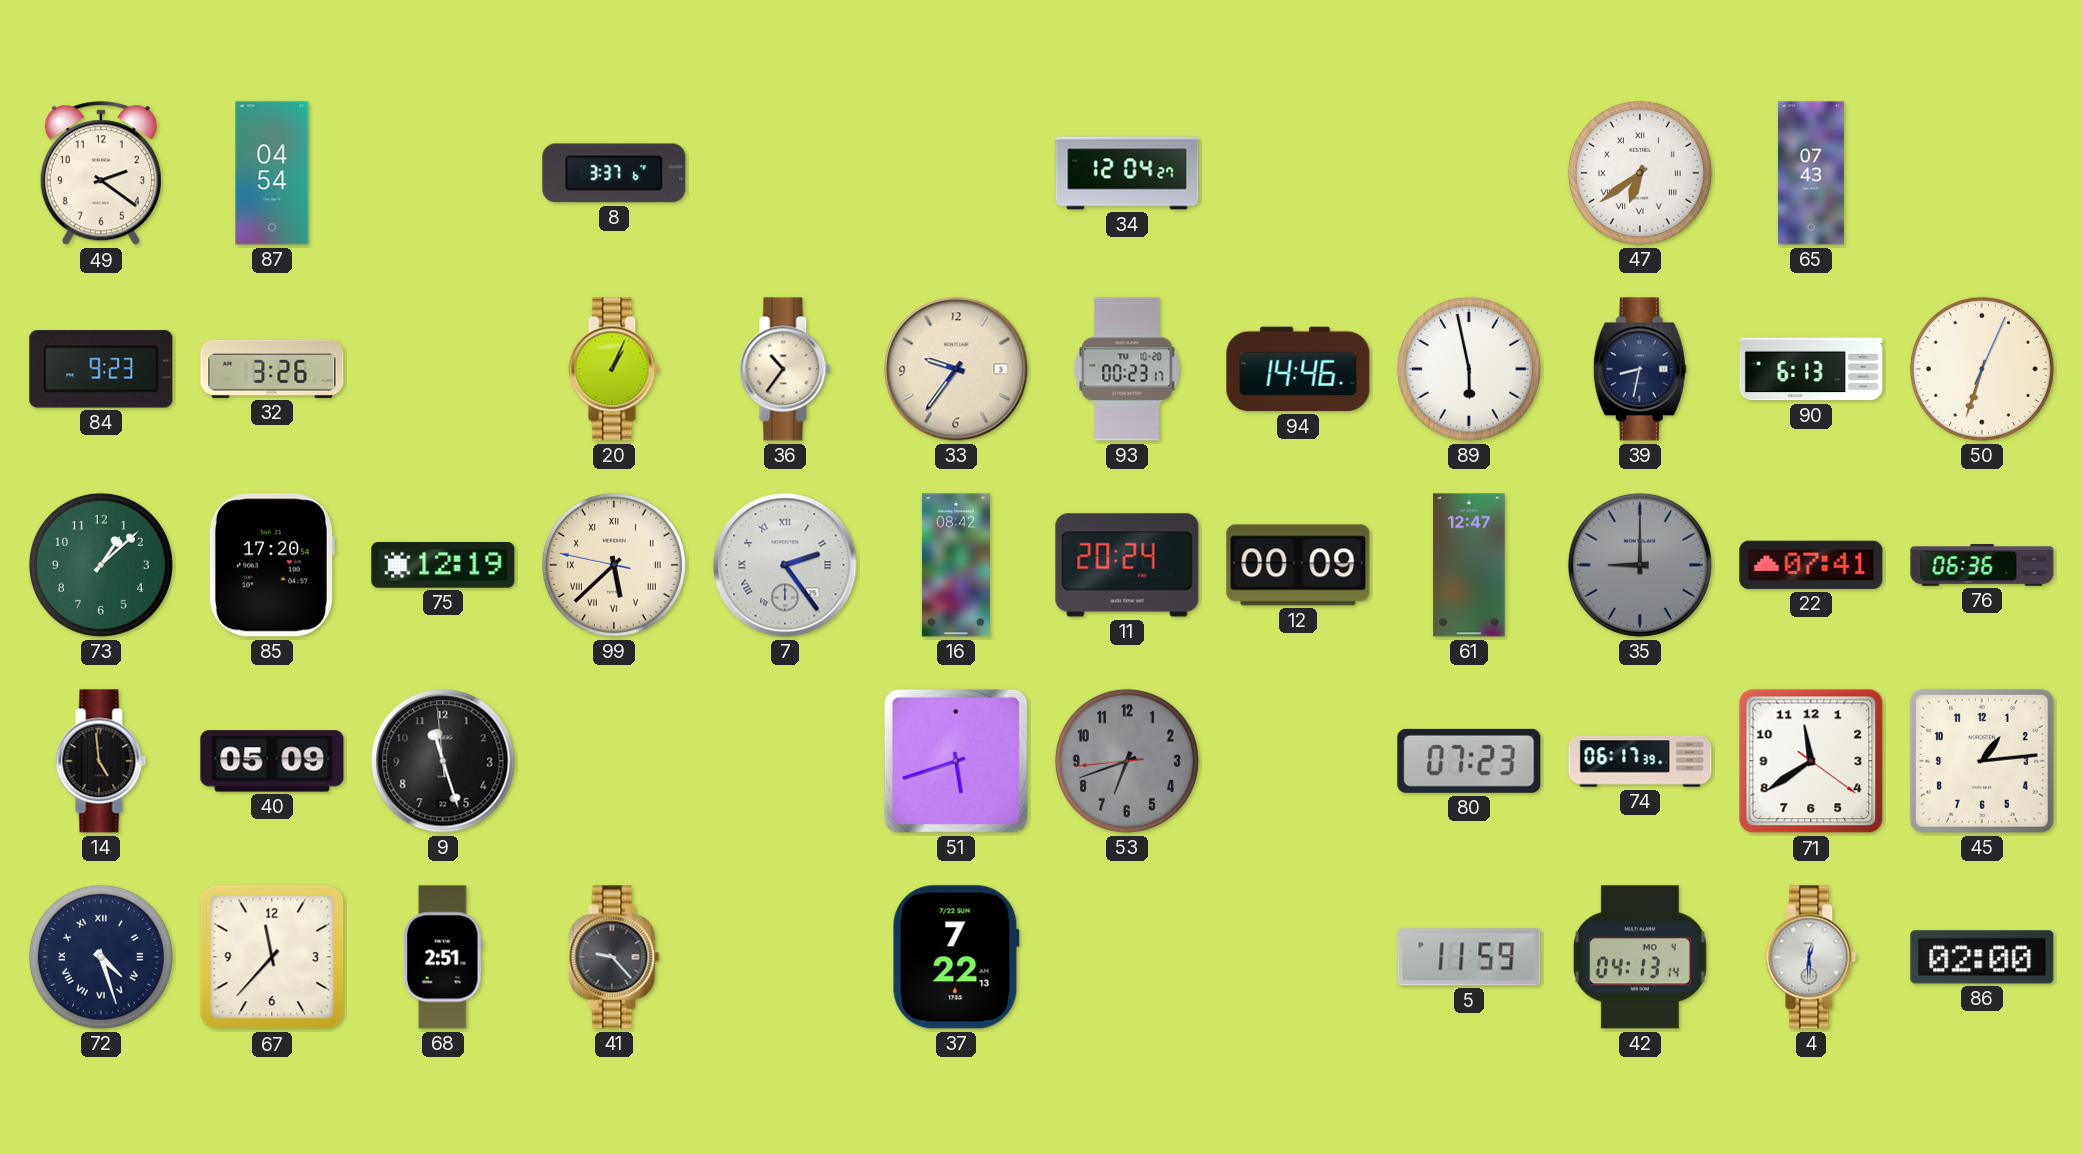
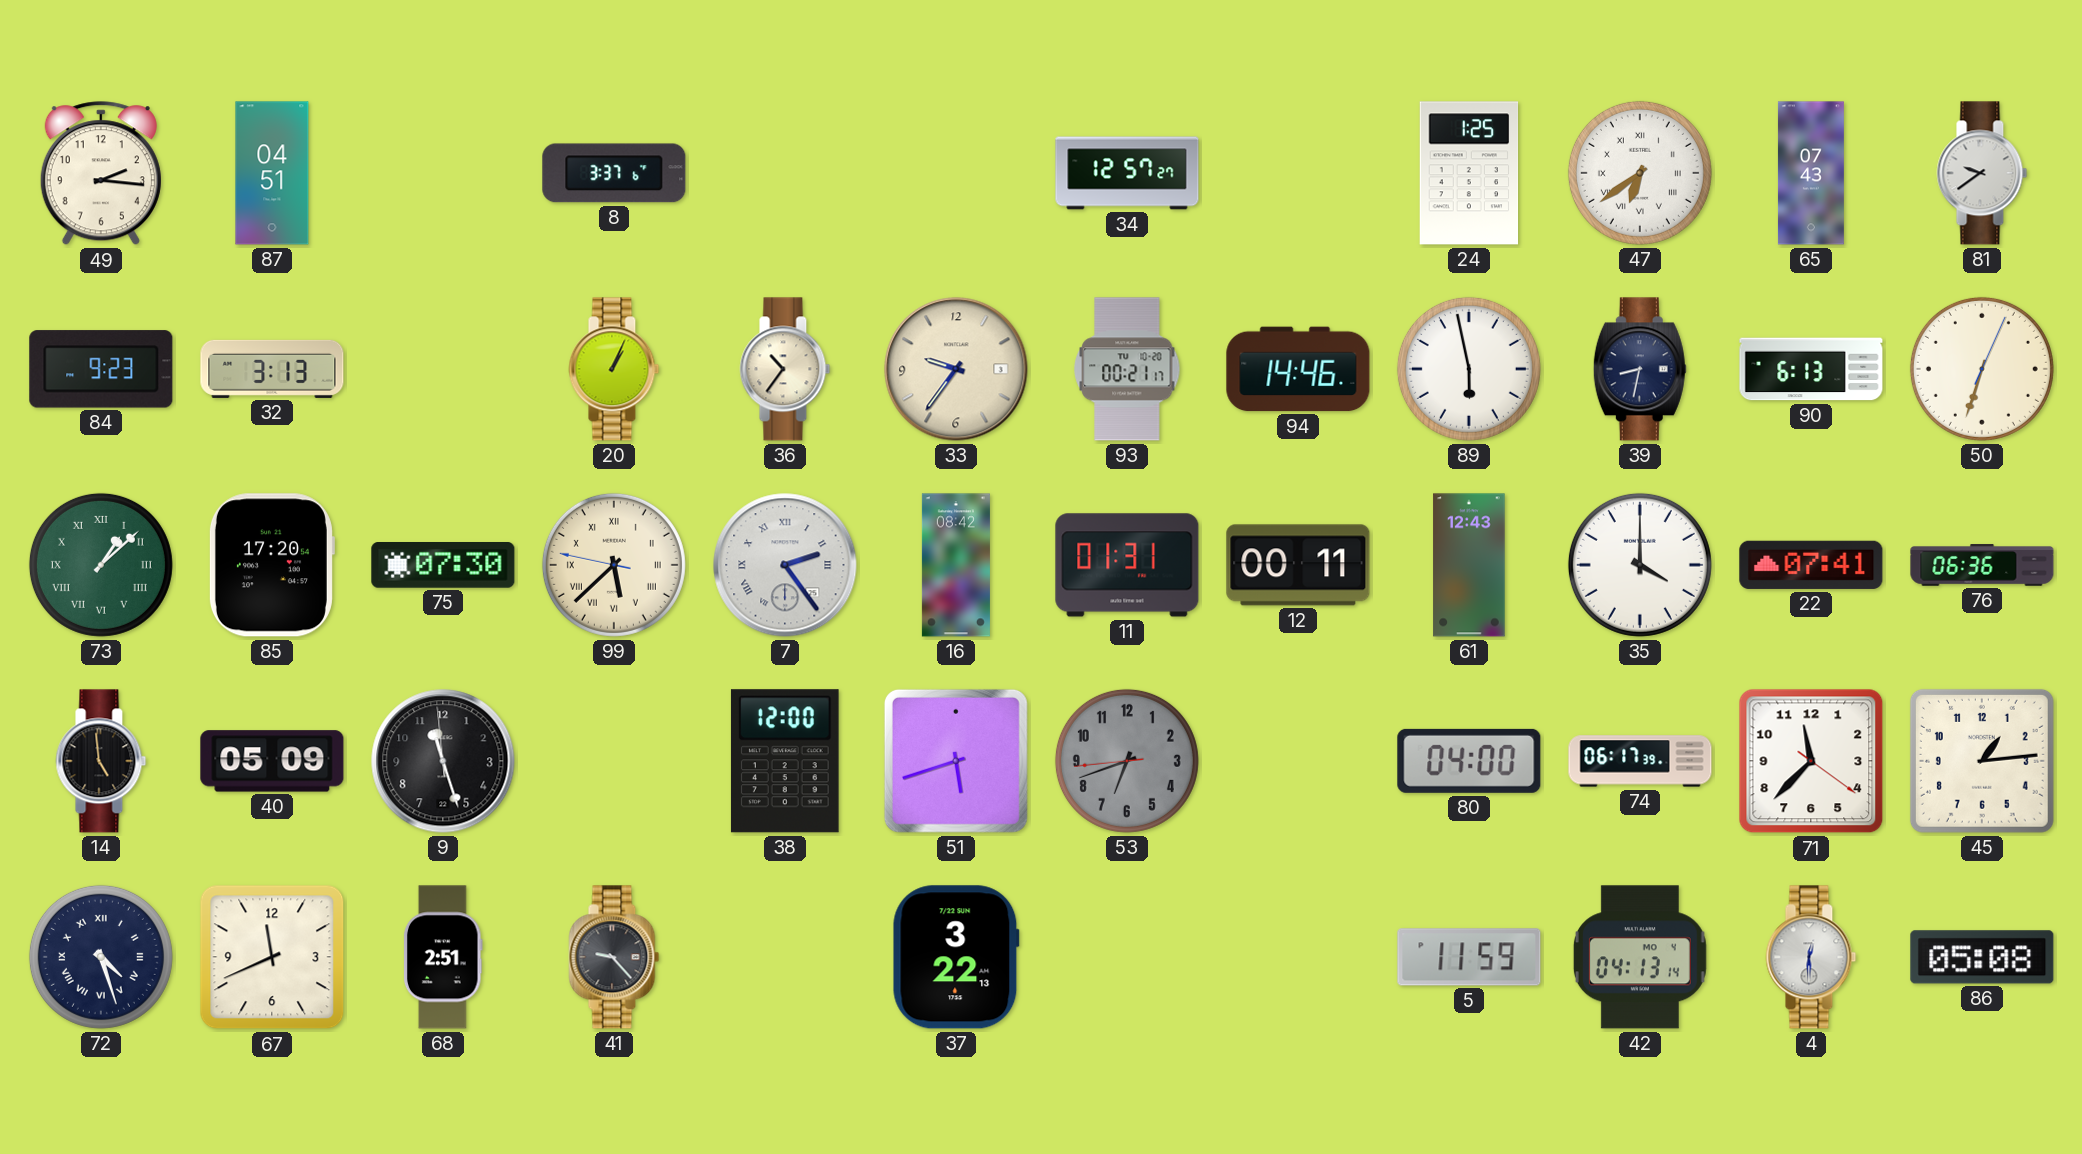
49: 2:21 -> 2:16 (101, 174)
87: 04:54 -> 04:51 (272, 173)
34: 12:04 -> 12:57 (1127, 173)
24: none -> 1:25 (1469, 173)
81: none -> 9:39 (1982, 173)
32: 3:26 -> 3:13 (272, 369)
93: 00:23 -> 00:21 (1127, 369)
73 numerals: Arabic -> Roman (101, 565)
75: 12:19 -> 07:30 (443, 566)
11: 20:24 -> 01:31 (1127, 565)
12: 00:09 -> 00:11 (1298, 565)
61: 12:47 -> 12:43 (1469, 565)
35: 9:00 -> 4:00 (1640, 565)
35 dial: grey -> white (1640, 565)
38: none -> 12:00 (785, 761)
80: 07:23 -> 04:00 (1469, 761)
71: 11:39 -> 11:37 (1811, 761)
67: 11:37 -> 11:41 (272, 957)
37: 7:22 -> 3:22 (956, 957)
86: 02:00 -> 05:08 (1982, 957)
